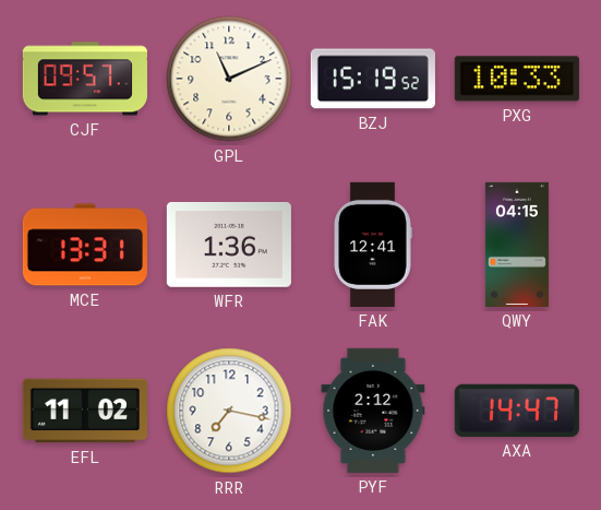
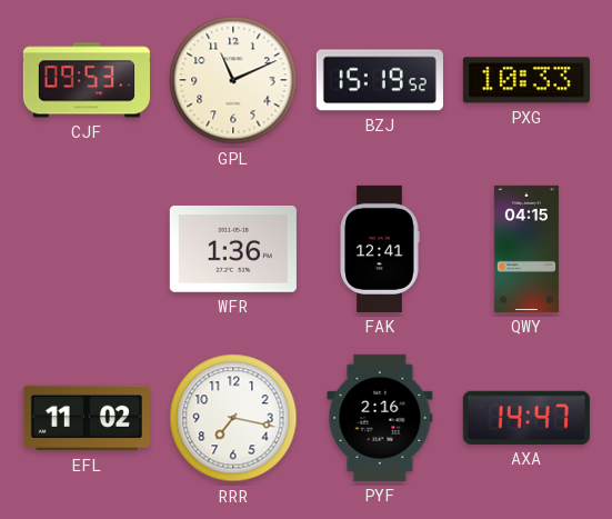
CJF: 09:57 -> 09:53 (87, 80)
MCE: 13:31 -> none (85, 245)
PYF: 2:12 -> 2:16 (380, 418)
